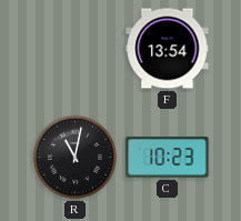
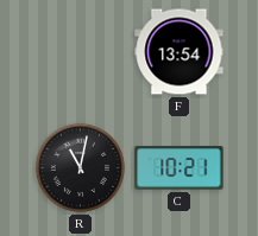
C: 10:23 -> 10:21 (180, 168)
